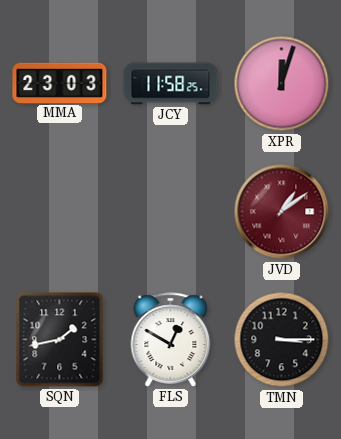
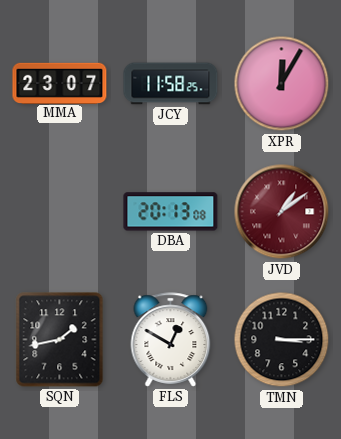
MMA: 23:03 -> 23:07 (60, 83)
XPR: 12:03 -> 12:05 (282, 84)
DBA: none -> 20:13 (171, 212)
